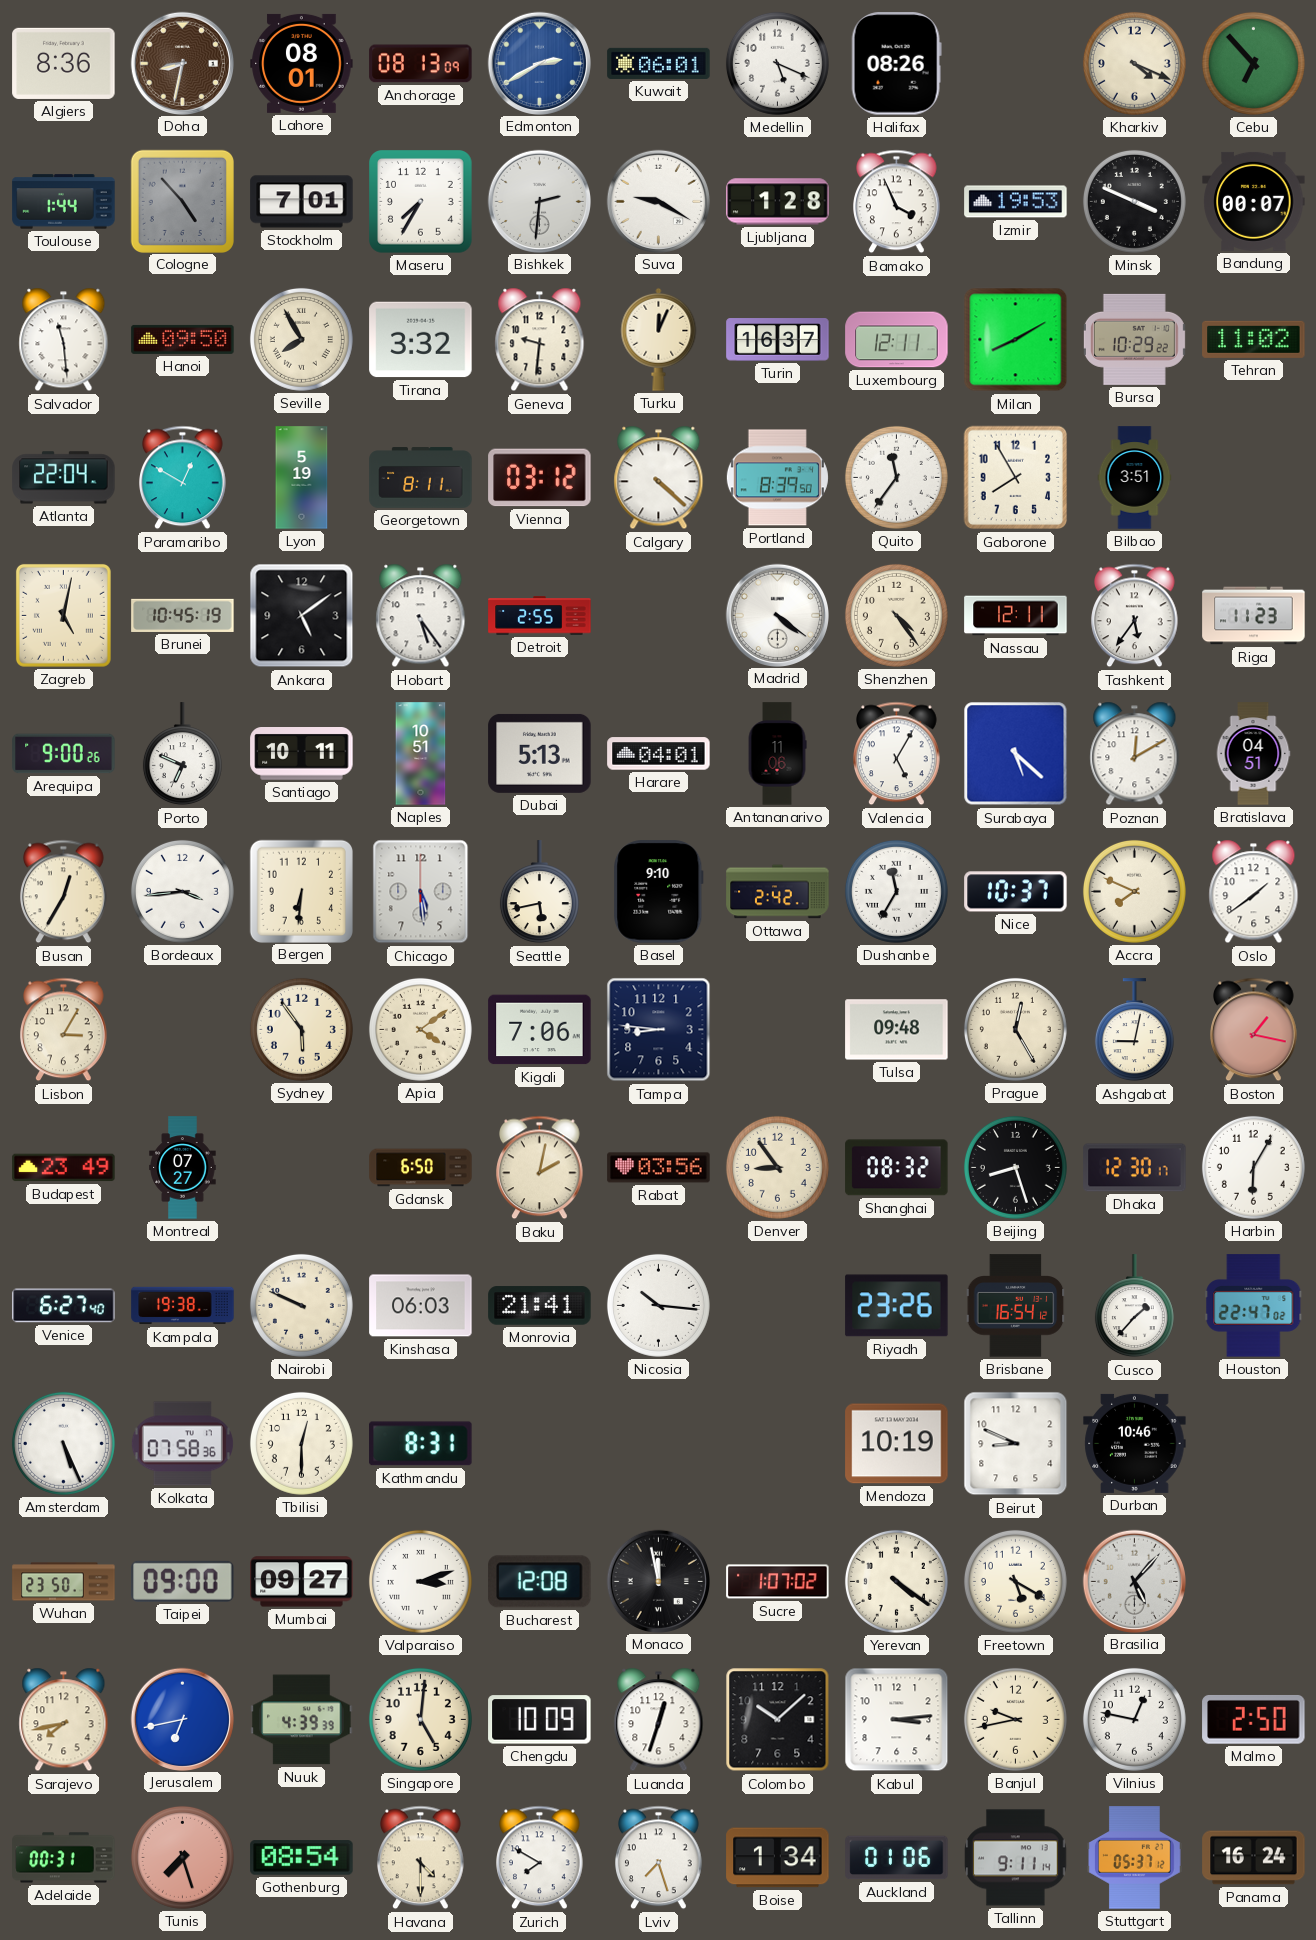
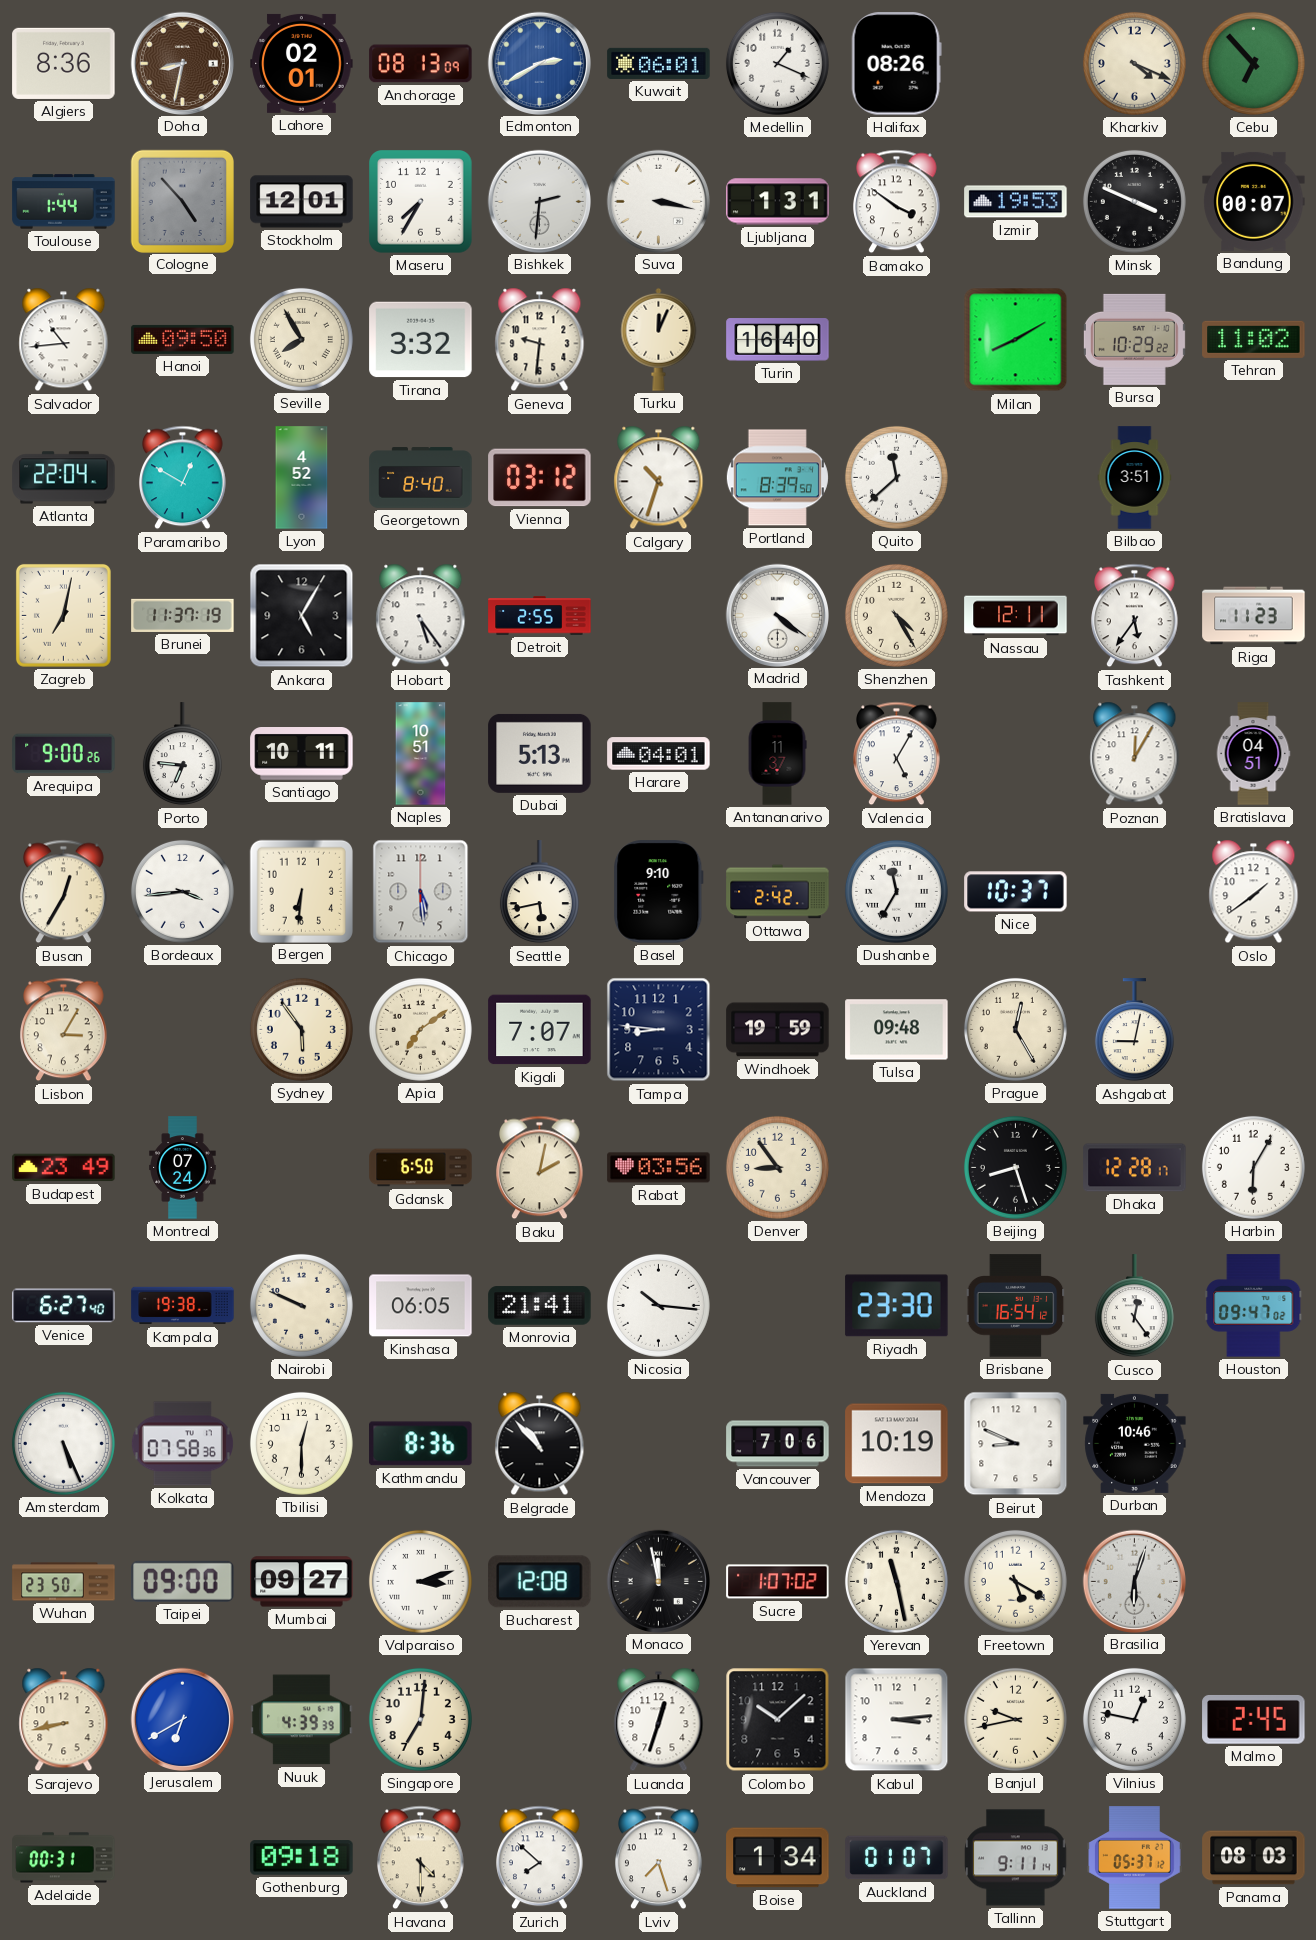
Lahore: 08:01 -> 02:01 (302, 63)
Medellin: 5:19 -> 1:19 (777, 63)
Stockholm: 7:01 -> 12:01 (302, 202)
Suva: 9:20 -> 3:17 (658, 201)
Ljubljana: 1:28 -> 1:31 (778, 202)
Bamako: 3:56 -> 3:51 (897, 202)
Salvador: 11:29 -> 10:44 (64, 340)
Turin: 16:37 -> 16:40 (778, 340)
Luxembourg: 12:11 -> none (897, 340)
Lyon: 5:19 -> 4:52 (302, 478)
Georgetown: 8:11 -> 8:40 (421, 478)
Calgary: 4:22 -> 10:33 (659, 478)
Quito: 11:36 -> 11:38 (896, 477)
Gaborone: 7:55 -> none (1016, 478)
Zagreb: 5:02 -> 7:02 (63, 615)
Brunei: 10:45 -> 11:37 (183, 615)
Ankara: 5:09 -> 5:05 (302, 616)
Shenzhen: 4:24 -> 4:25 (896, 615)
Porto: 6:49 -> 6:46 (182, 754)
Antananarivo: 11:06 -> 11:37 (777, 754)
Surabaya: 5:22 -> none (1016, 754)
Poznan: 12:10 -> 12:05 (1135, 754)
Accra: 7:49 -> none (1134, 891)
Apia: 4:09 -> 7:09 (420, 1029)
Kigali: 7:06 -> 7:07 (540, 1030)
Windhoek: none -> 19:59 (778, 1030)
Boston: 1:17 -> none (1254, 1030)
Montreal: 07:27 -> 07:24 (183, 1168)
Shanghai: 08:32 -> none (897, 1168)
Dhaka: 12:30 -> 12:28 (1135, 1168)
Kinshasa: 06:03 -> 06:05 (421, 1306)
Riyadh: 23:26 -> 23:30 (897, 1306)
Cusco: 1:37 -> 12:24 (1134, 1306)
Houston: 22:47 -> 09:47 (1254, 1306)
Kathmandu: 8:31 -> 8:36 (421, 1444)
Belgrade: none -> 10:53 (540, 1444)
Vancouver: none -> 7:06 (778, 1444)
Yerevan: 4:21 -> 11:28 (896, 1581)
Brasilia: 5:07 -> 6:03 (1134, 1581)
Sarajevo: 7:43 -> 8:43 (64, 1720)
Jerusalem: 6:43 -> 6:40 (182, 1719)
Singapore: 5:01 -> 7:01 (420, 1719)
Chengdu: 10:09 -> none (540, 1720)
Malmo: 2:50 -> 2:45 (1254, 1719)
Tunis: 7:27 -> none (182, 1857)
Gothenburg: 08:54 -> 09:18 (302, 1858)
Zurich: 7:50 -> 7:52 (540, 1858)
Auckland: 01:06 -> 01:07 (897, 1858)
Panama: 16:24 -> 08:03 (1254, 1858)
